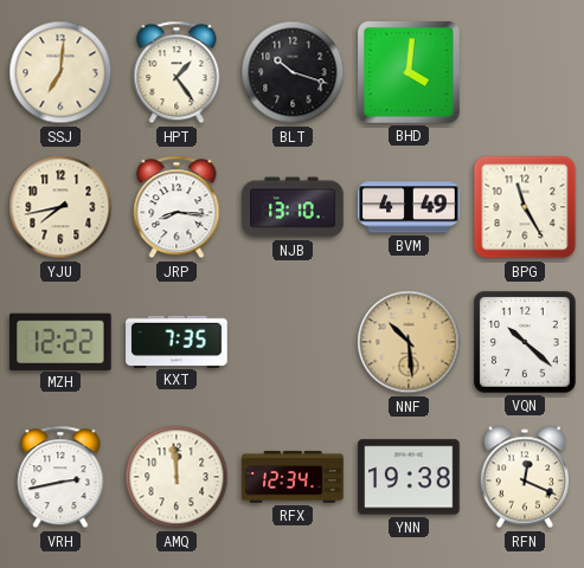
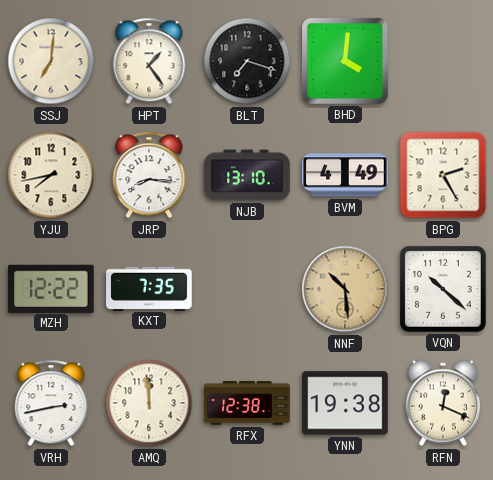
BLT: 10:18 -> 7:18 (247, 61)
BPG: 11:25 -> 2:25 (443, 175)
RFX: 12:34 -> 12:38 (247, 403)
